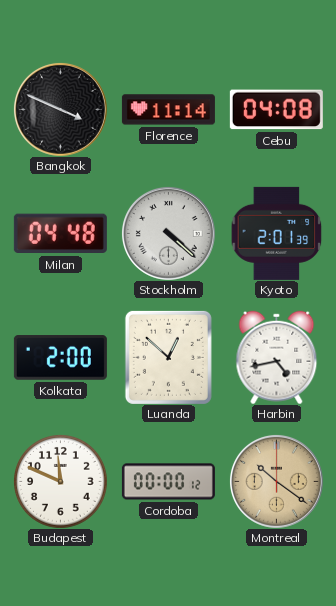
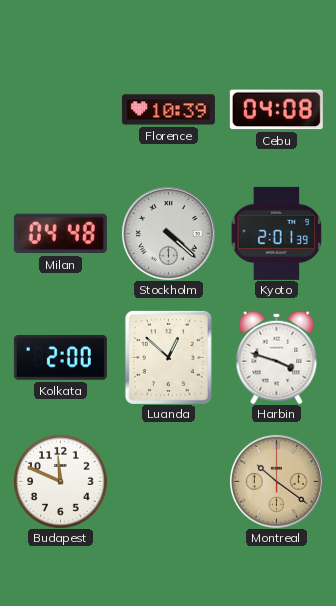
Bangkok: 3:49 -> none (60, 109)
Florence: 11:14 -> 10:39 (168, 110)
Harbin: 4:43 -> 3:48 (277, 357)
Cordoba: 00:00 -> none (168, 482)
